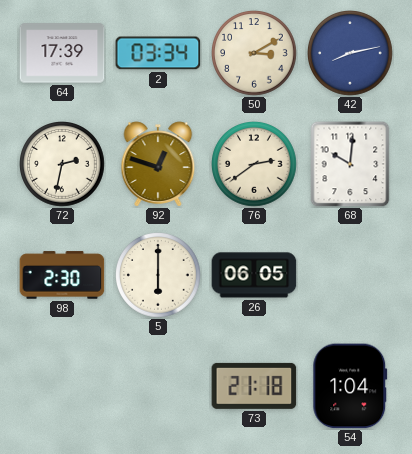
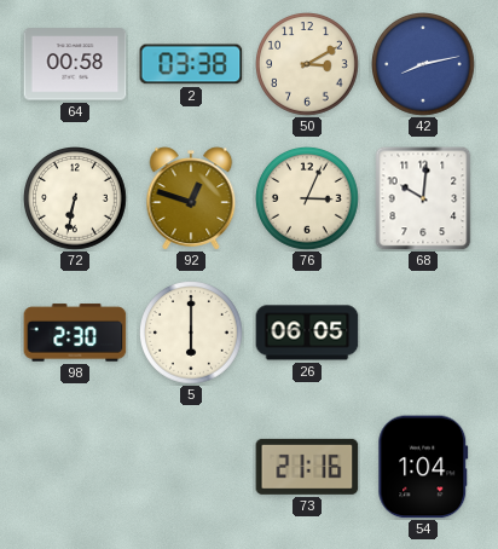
64: 17:39 -> 00:58 (75, 64)
2: 03:34 -> 03:38 (191, 64)
72: 2:32 -> 6:32 (75, 198)
76: 2:39 -> 3:04 (307, 198)
73: 21:18 -> 21:16 (307, 467)
